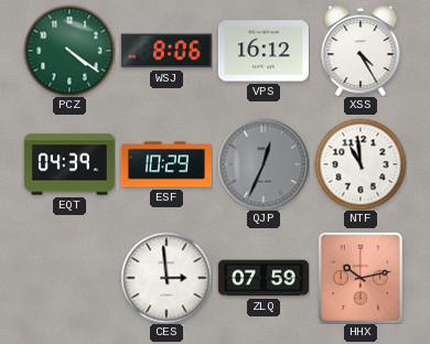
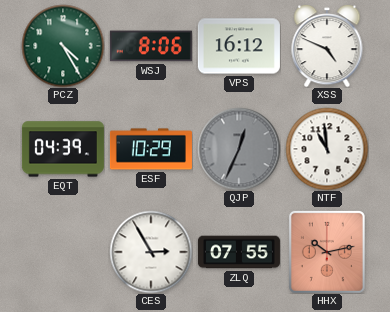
PCZ: 4:21 -> 4:25 (63, 46)
XSS: 4:25 -> 4:49 (327, 46)
CES: 2:59 -> 2:55 (151, 252)
ZLQ: 07:59 -> 07:55 (239, 252)
